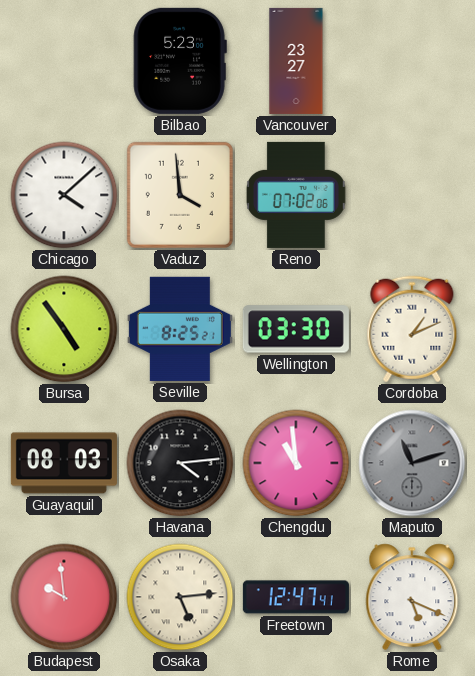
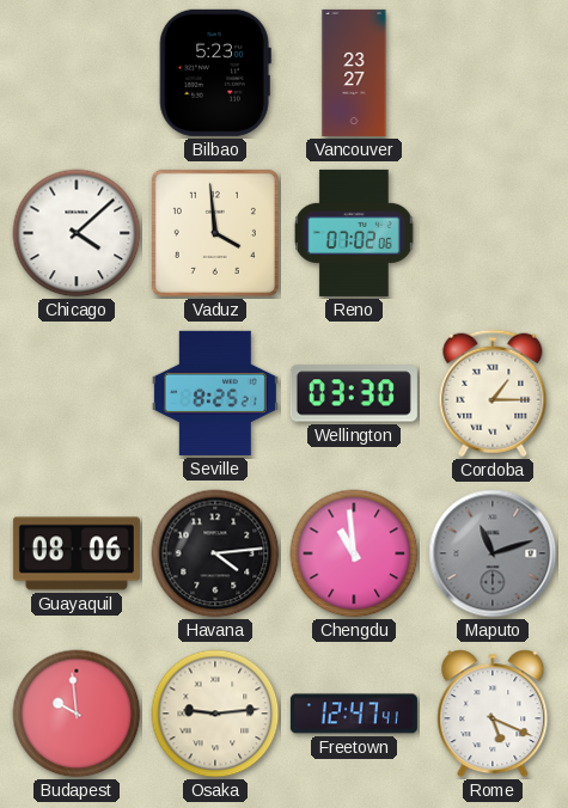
Bursa: 4:54 -> none (64, 329)
Cordoba: 1:11 -> 1:15 (493, 393)
Guayaquil: 08:03 -> 08:06 (77, 553)
Osaka: 5:14 -> 9:14 (215, 714)
